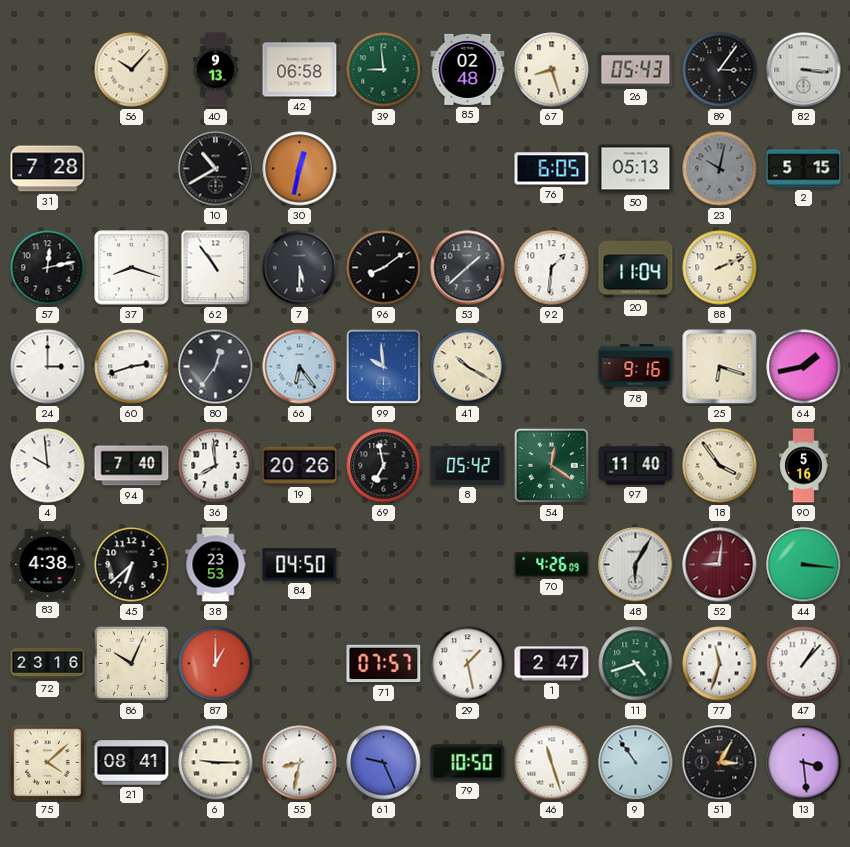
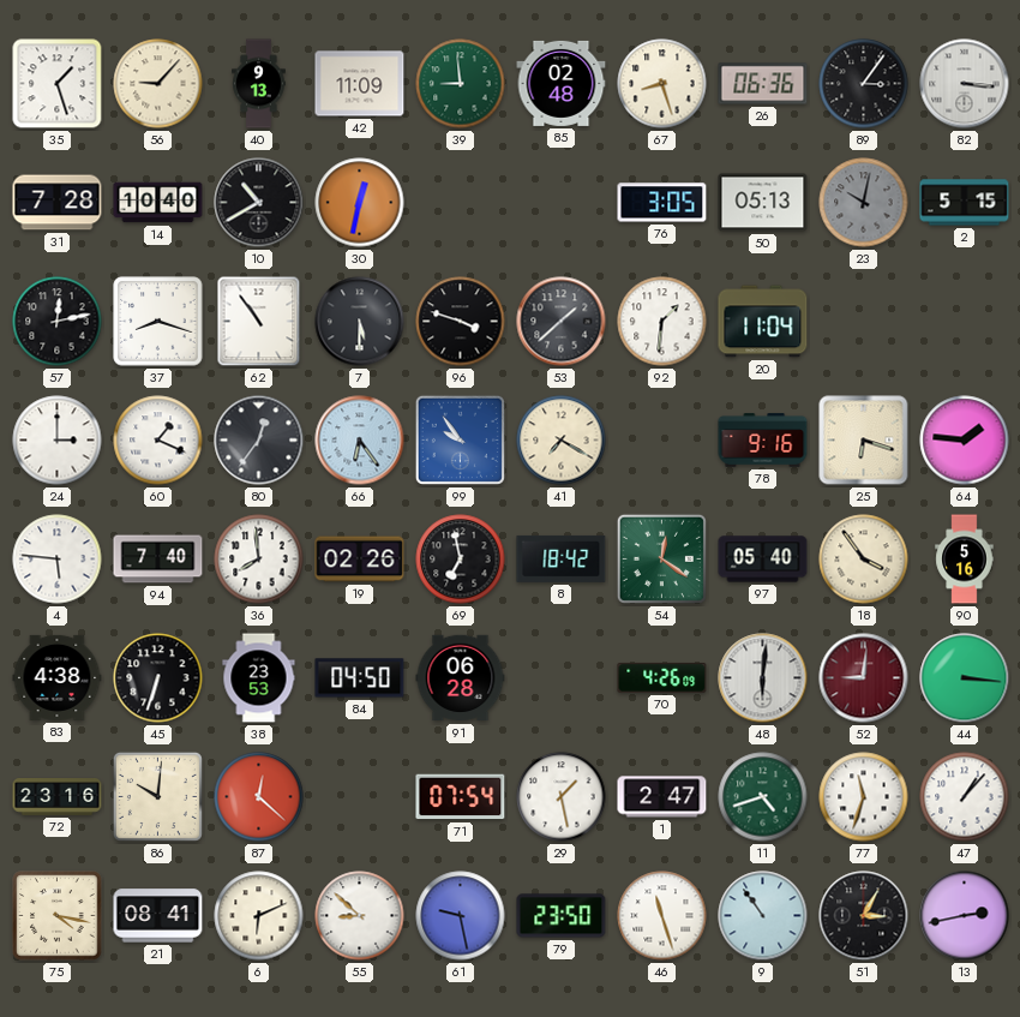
35: none -> 1:27 (58, 84)
56: 10:07 -> 9:07 (158, 84)
42: 06:58 -> 11:09 (360, 84)
26: 05:43 -> 06:36 (763, 84)
14: none -> 10:40 (158, 203)
76: 6:05 -> 3:05 (662, 203)
96: 8:09 -> 3:48 (461, 322)
88: 2:11 -> none (720, 268)
60: 2:42 -> 1:19 (158, 441)
99: 9:59 -> 9:54 (460, 439)
41: 10:20 -> 7:20 (562, 441)
64: 1:43 -> 1:46 (965, 441)
4: 9:59 -> 5:46 (58, 560)
19: 20:26 -> 02:26 (360, 560)
8: 05:42 -> 18:42 (562, 558)
97: 11:40 -> 05:40 (763, 560)
45: 6:38 -> 6:33 (158, 678)
91: none -> 06:28 (461, 678)
48: 6:05 -> 6:01 (763, 678)
86: 10:04 -> 10:01 (157, 796)
87: 1:00 -> 12:22 (259, 797)
71: 07:57 -> 07:54 (461, 797)
75: 4:08 -> 4:17 (58, 916)
6: 9:15 -> 6:11 (259, 916)
55: 8:32 -> 8:52 (360, 916)
61: 9:26 -> 9:28 (461, 916)
79: 10:50 -> 23:50 (562, 916)
13: 3:29 -> 2:43 (965, 916)
